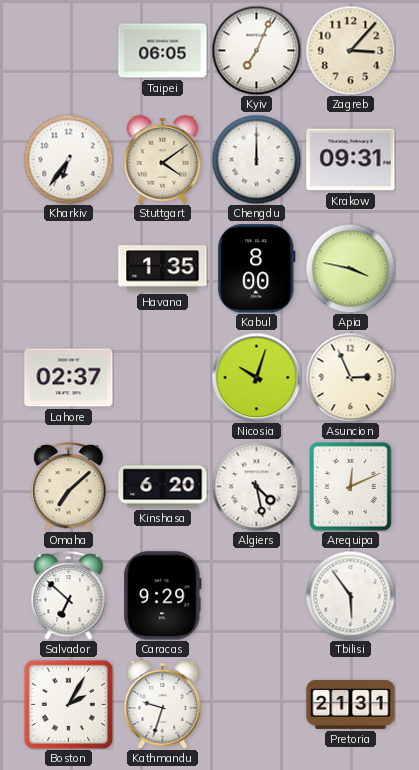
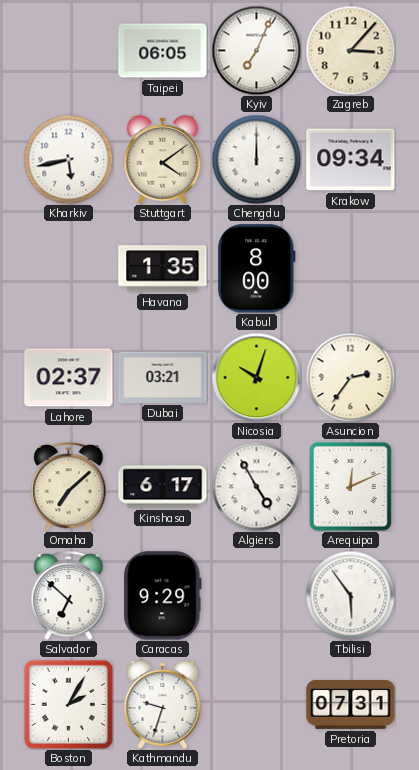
Kharkiv: 6:36 -> 5:43 (68, 159)
Krakow: 09:31 -> 09:34 (351, 160)
Apia: 3:47 -> none (350, 268)
Dubai: none -> 03:21 (163, 377)
Asuncion: 2:56 -> 2:36 (350, 377)
Kinshasa: 6:20 -> 6:17 (163, 487)
Algiers: 4:28 -> 4:55 (256, 486)
Pretoria: 21:31 -> 07:31 (351, 704)
